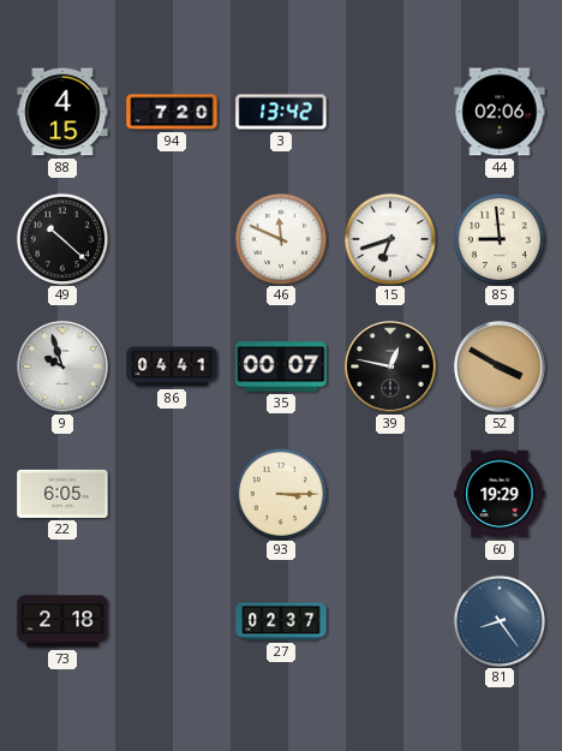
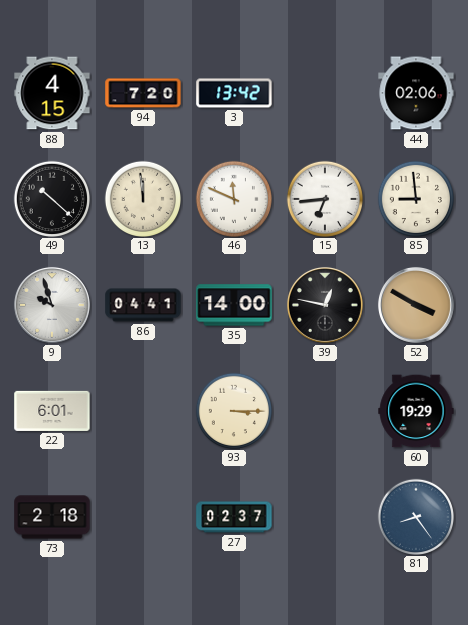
13: none -> 11:59 (142, 198)
15: 6:42 -> 6:44 (324, 198)
35: 00:07 -> 14:00 (234, 305)
22: 6:05 -> 6:01 (52, 411)
